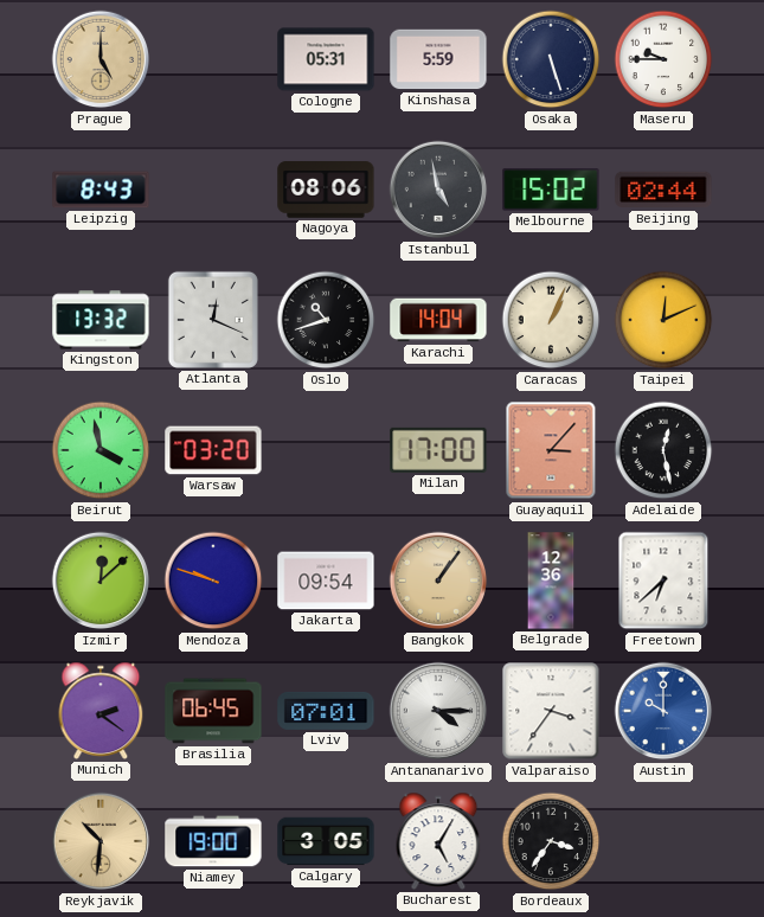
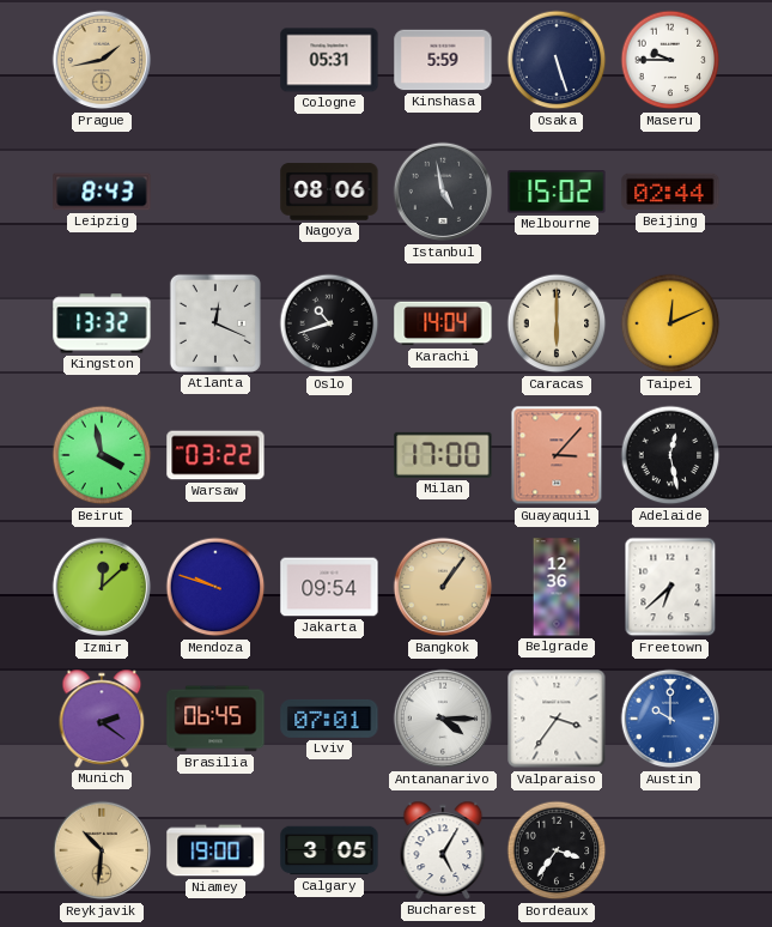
Prague: 5:00 -> 1:43 (102, 60)
Caracas: 1:04 -> 6:00 (557, 323)
Warsaw: 03:20 -> 03:22 (215, 455)
